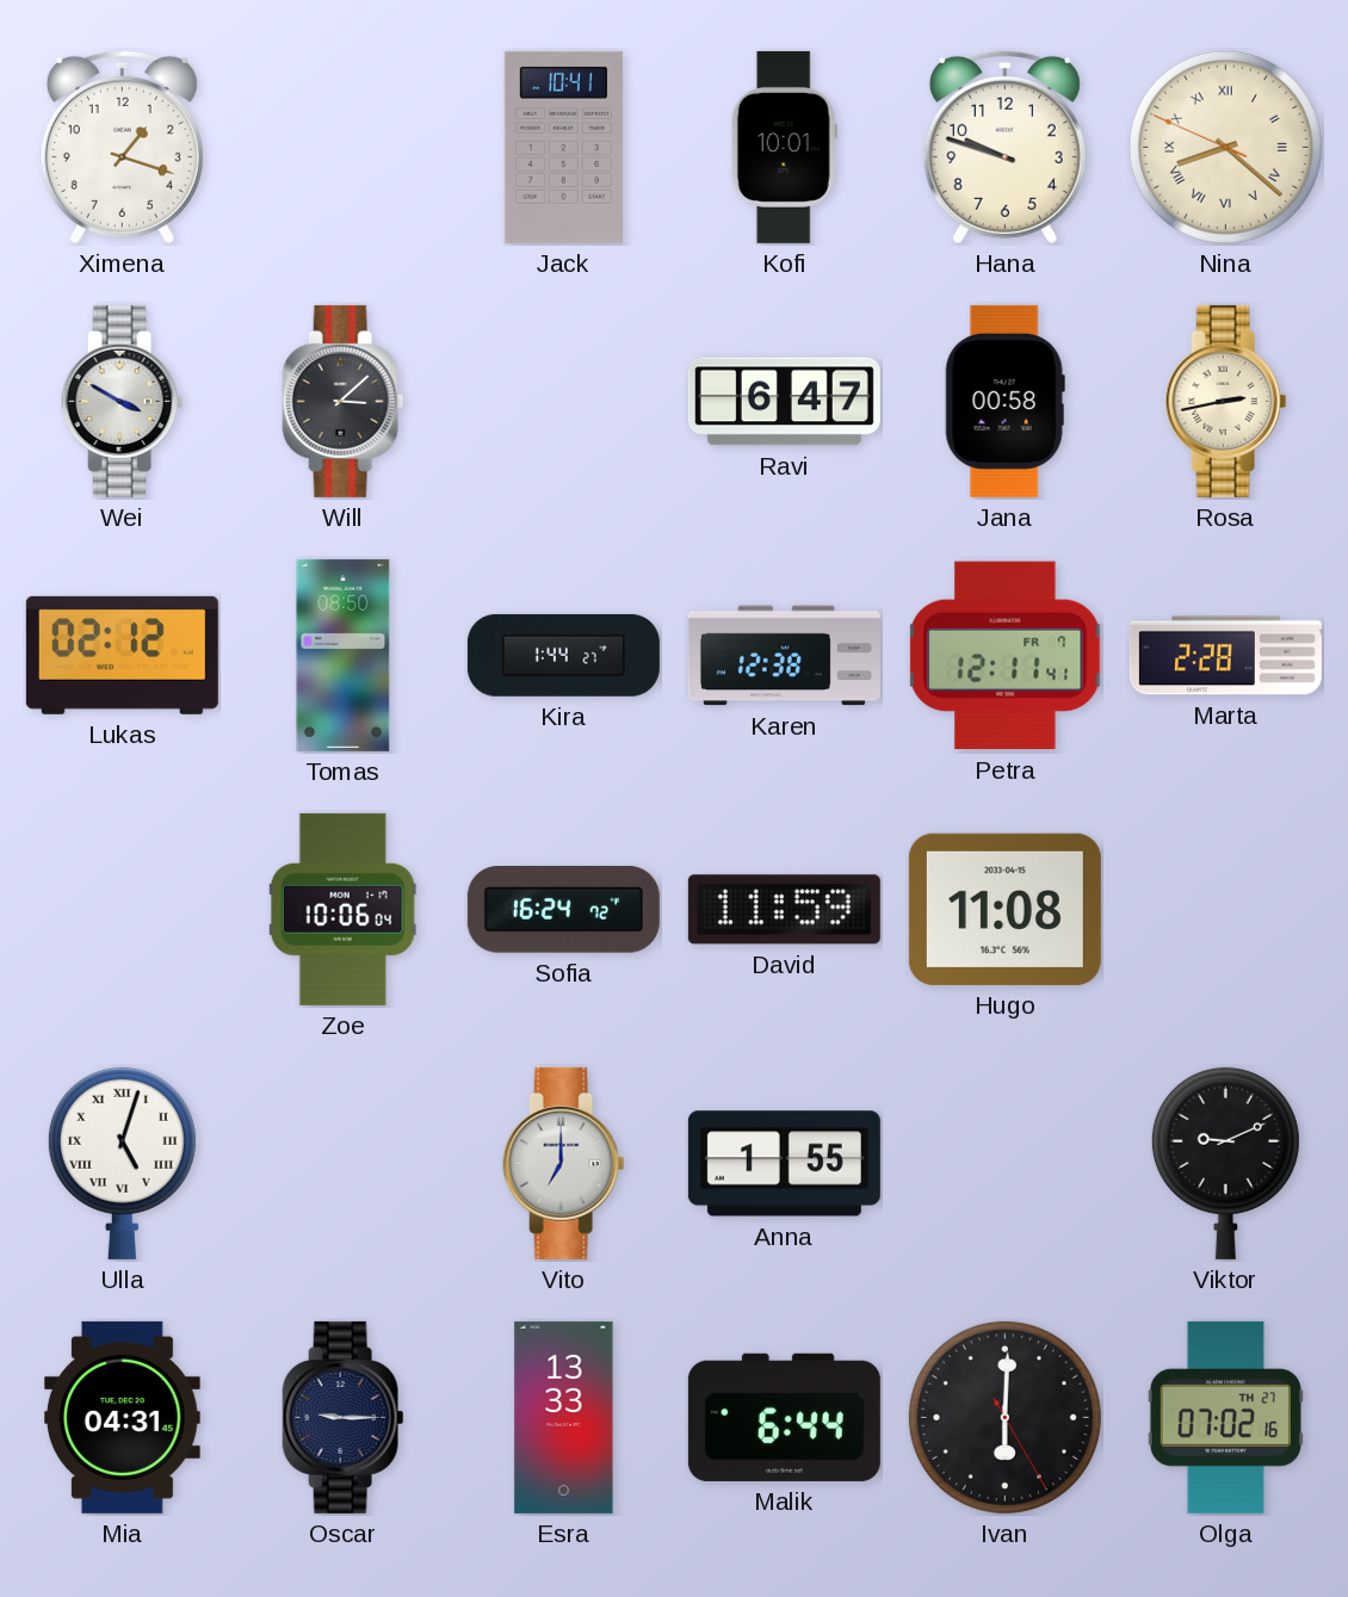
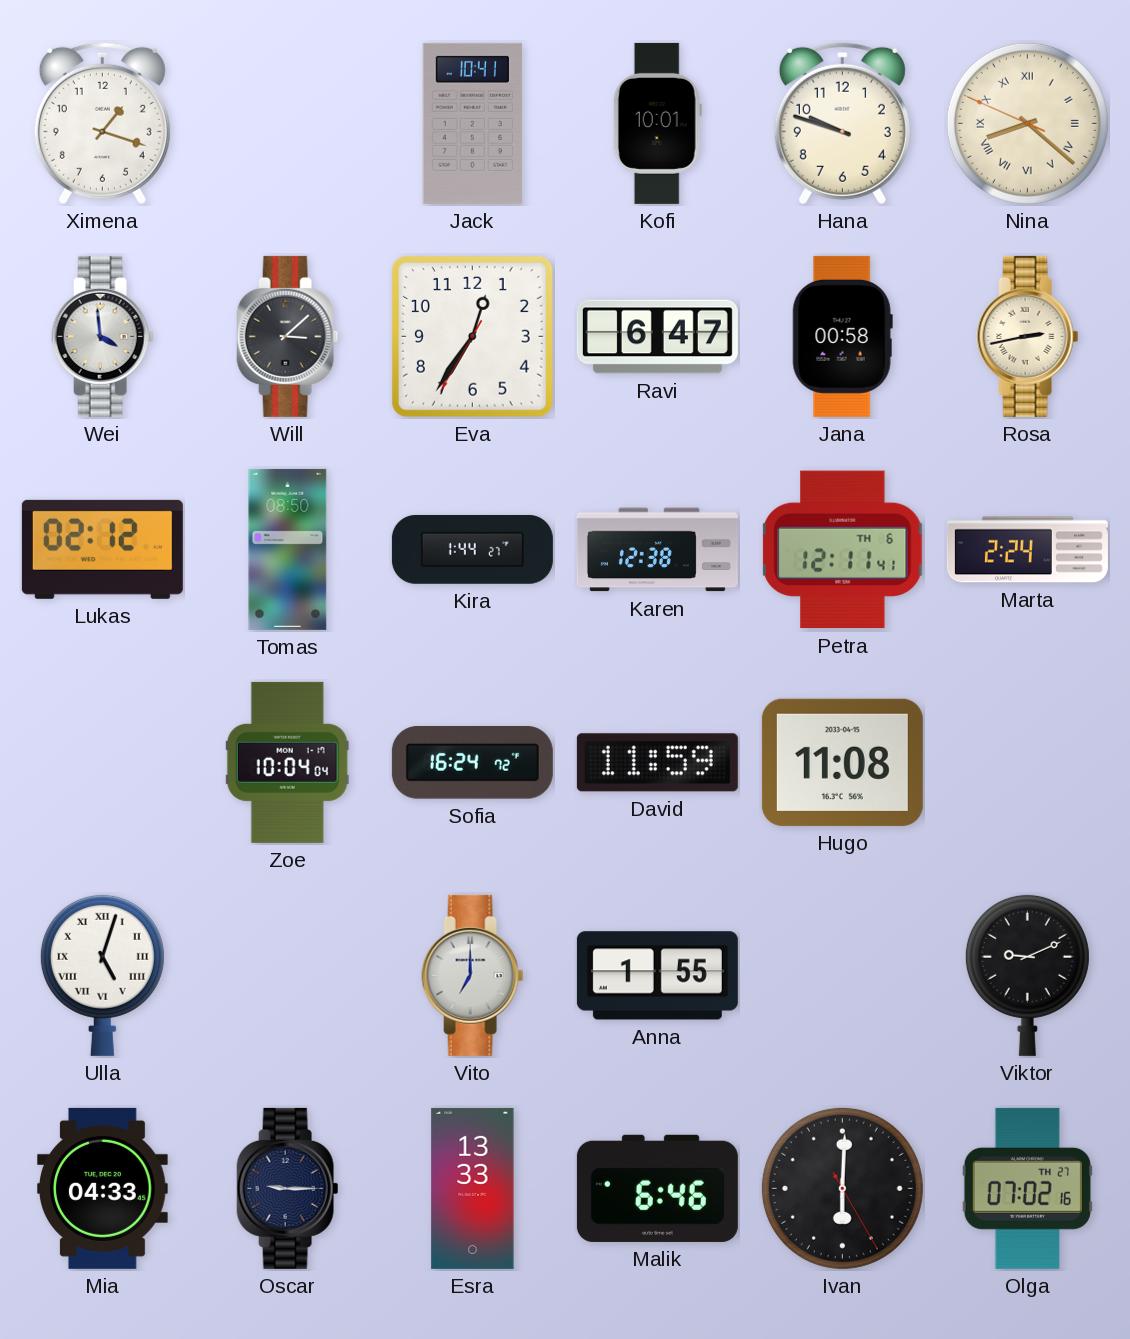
Wei: 3:50 -> 3:59 (103, 336)
Eva: none -> 12:35 (472, 336)
Petra date: FR 7 -> TH 6 (843, 550)
Marta: 2:28 -> 2:24 (1027, 550)
Zoe: 10:06 -> 10:04 (287, 762)
Mia: 04:31 -> 04:33 (103, 1188)
Malik: 6:44 -> 6:46 (657, 1188)
